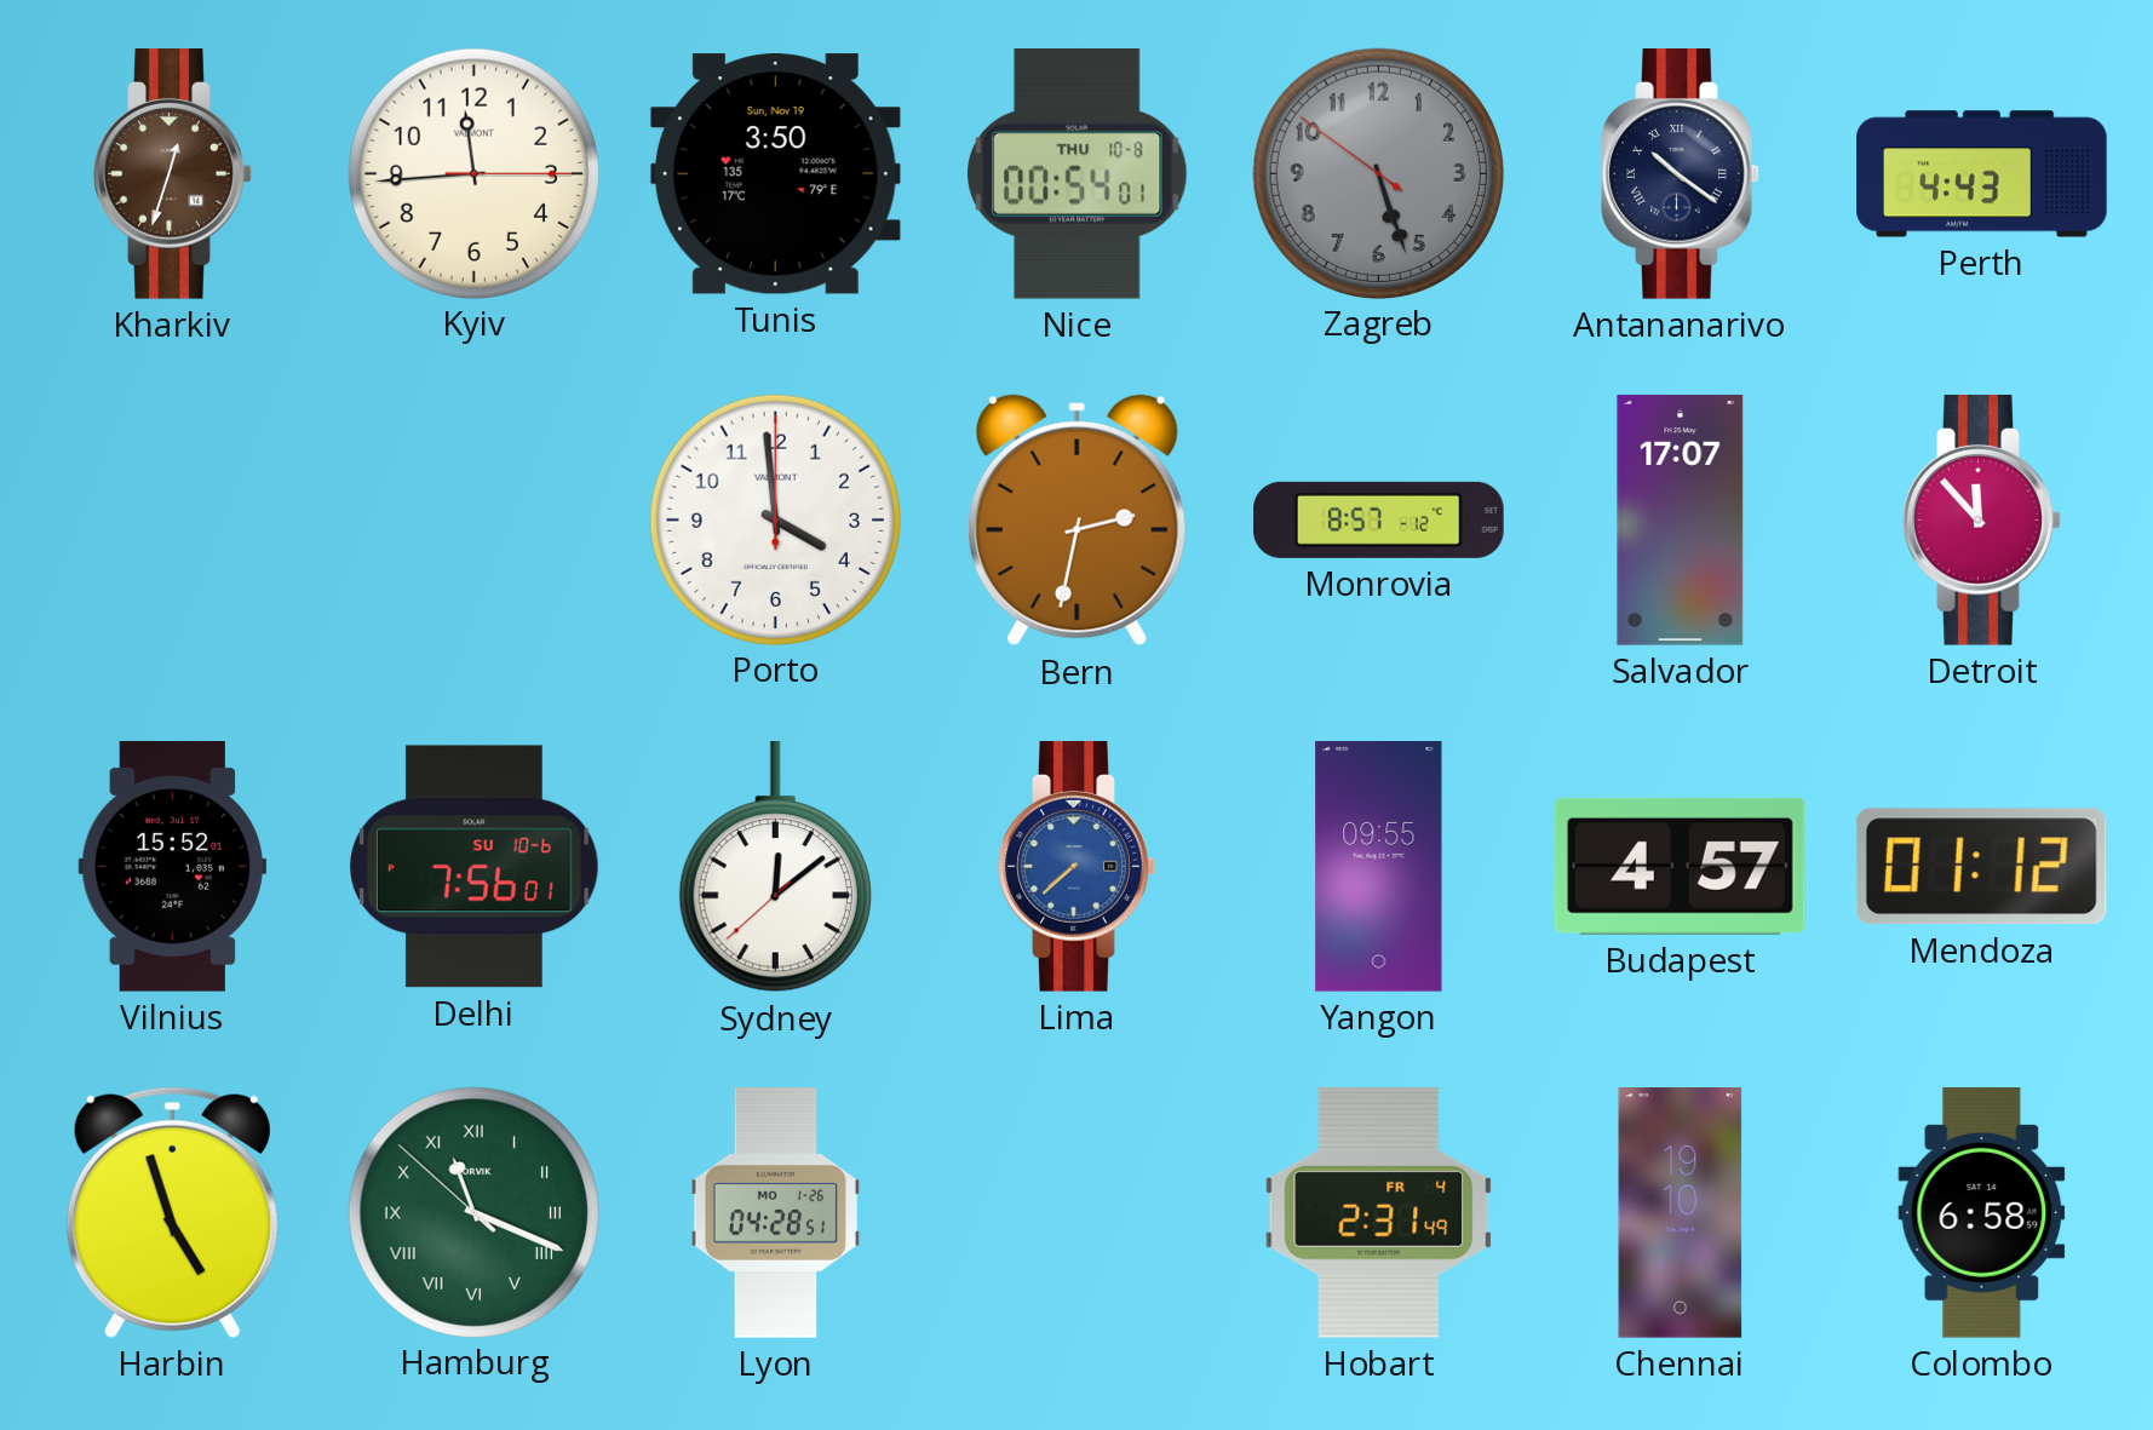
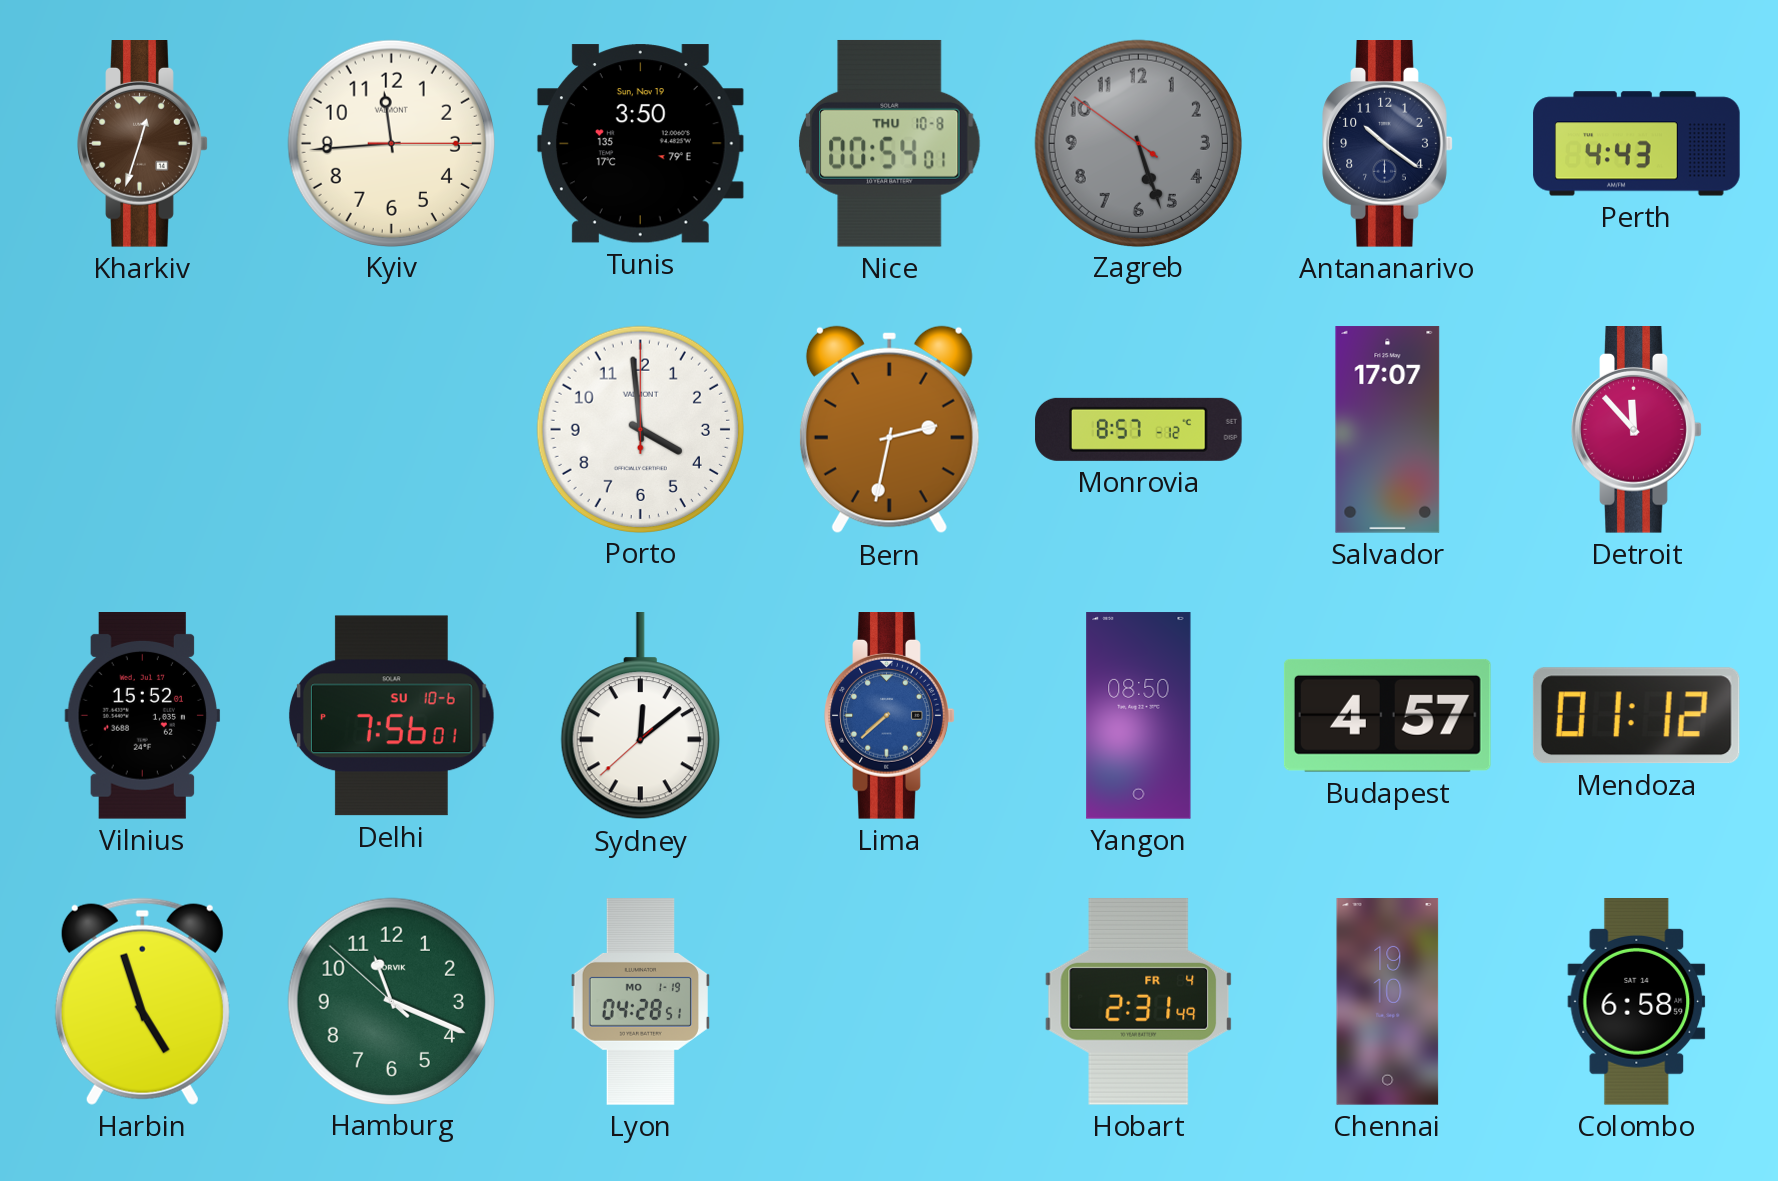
Antananarivo numerals: Roman -> Arabic (1388, 144)
Yangon: 09:55 -> 08:50 (1139, 716)
Hamburg numerals: Roman -> Arabic (391, 1001)
Lyon date: MO 1-26 -> MO 1-19 (640, 1002)
